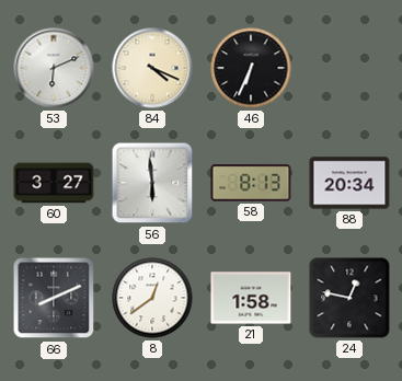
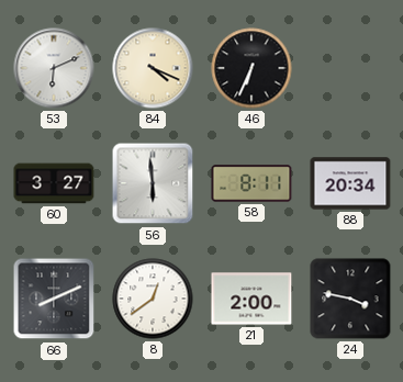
58: 8:13 -> 8:11 (251, 183)
21: 1:58 -> 2:00 (251, 299)
24: 12:47 -> 3:47 (350, 299)
